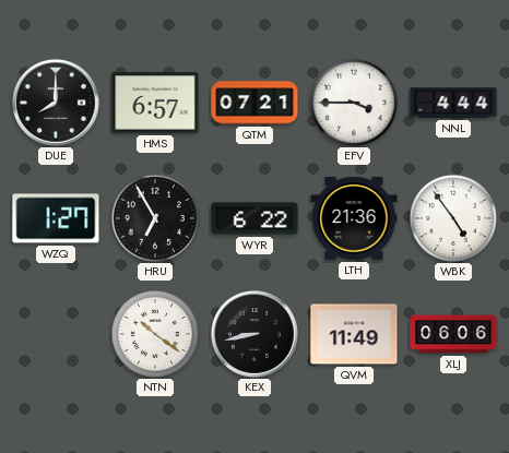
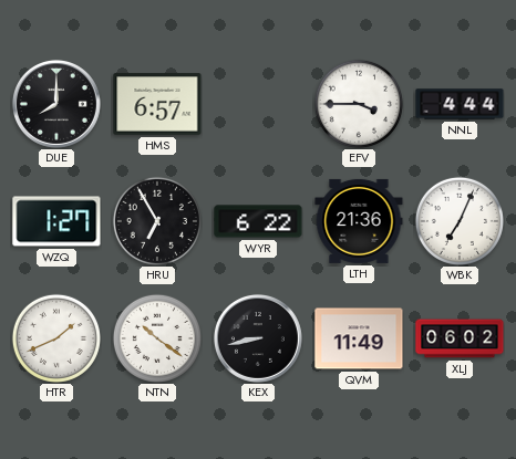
QTM: 07:21 -> none (254, 103)
WBK: 4:54 -> 7:04 (460, 221)
HTR: none -> 1:41 (56, 338)
XLJ: 06:06 -> 06:02 (460, 338)
